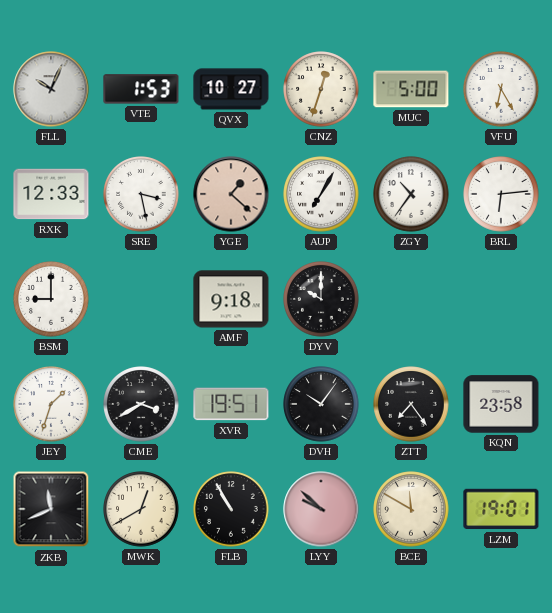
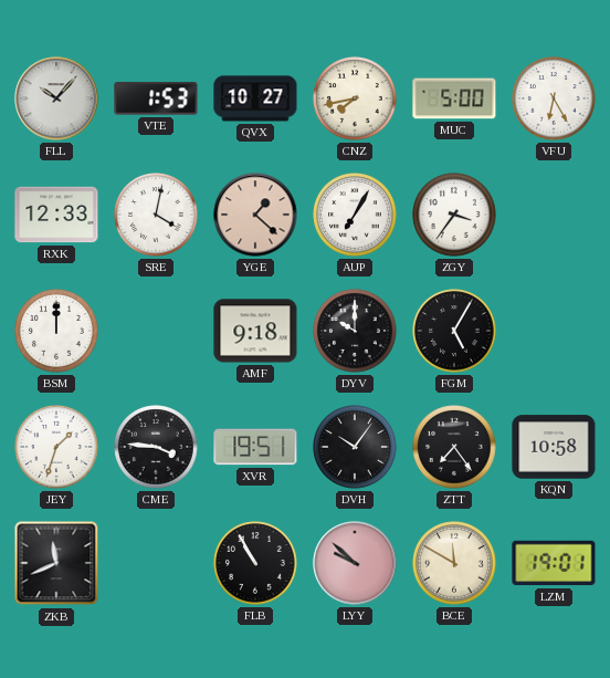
FLL: 10:04 -> 10:07 (56, 98)
CNZ: 12:33 -> 7:43 (355, 98)
SRE: 3:28 -> 4:02 (156, 215)
ZGY: 10:36 -> 3:36 (454, 215)
BRL: 6:14 -> none (501, 194)
BSM: 9:00 -> 12:00 (56, 331)
FGM: none -> 5:05 (454, 331)
CME: 3:40 -> 3:46 (156, 447)
KQN: 23:58 -> 10:58 (554, 447)
MWK: 12:40 -> none (141, 509)
